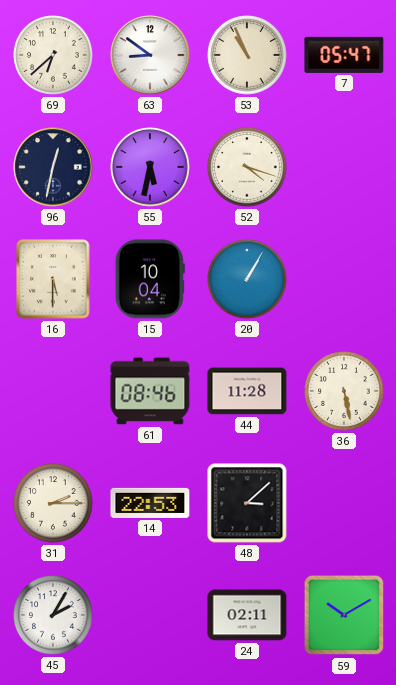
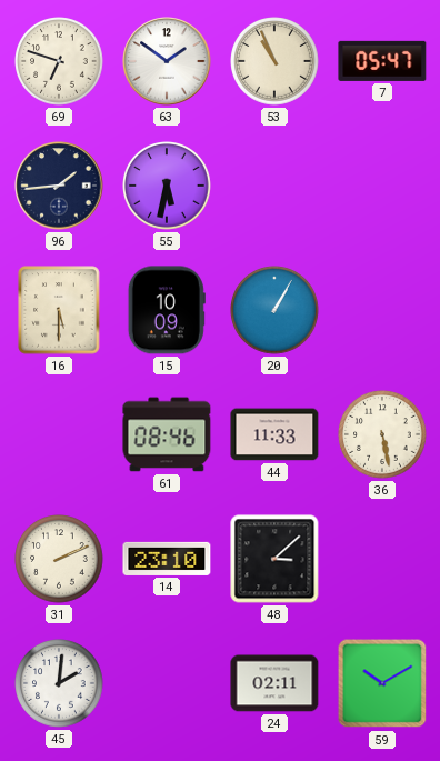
69: 6:38 -> 6:48 (59, 61)
63: 8:51 -> 1:51 (167, 61)
96: 12:32 -> 1:44 (59, 186)
52: 4:18 -> none (247, 167)
15: 10:04 -> 10:09 (167, 310)
44: 11:28 -> 11:33 (274, 434)
31: 2:15 -> 2:11 (59, 559)
14: 22:53 -> 23:10 (167, 559)
45: 2:05 -> 2:01 (59, 683)
